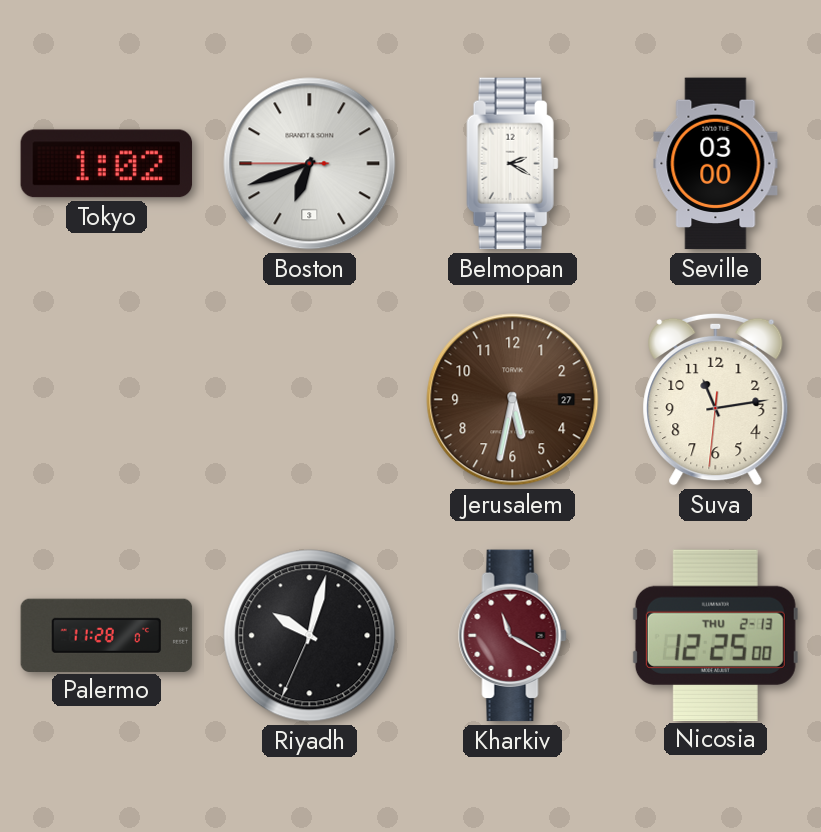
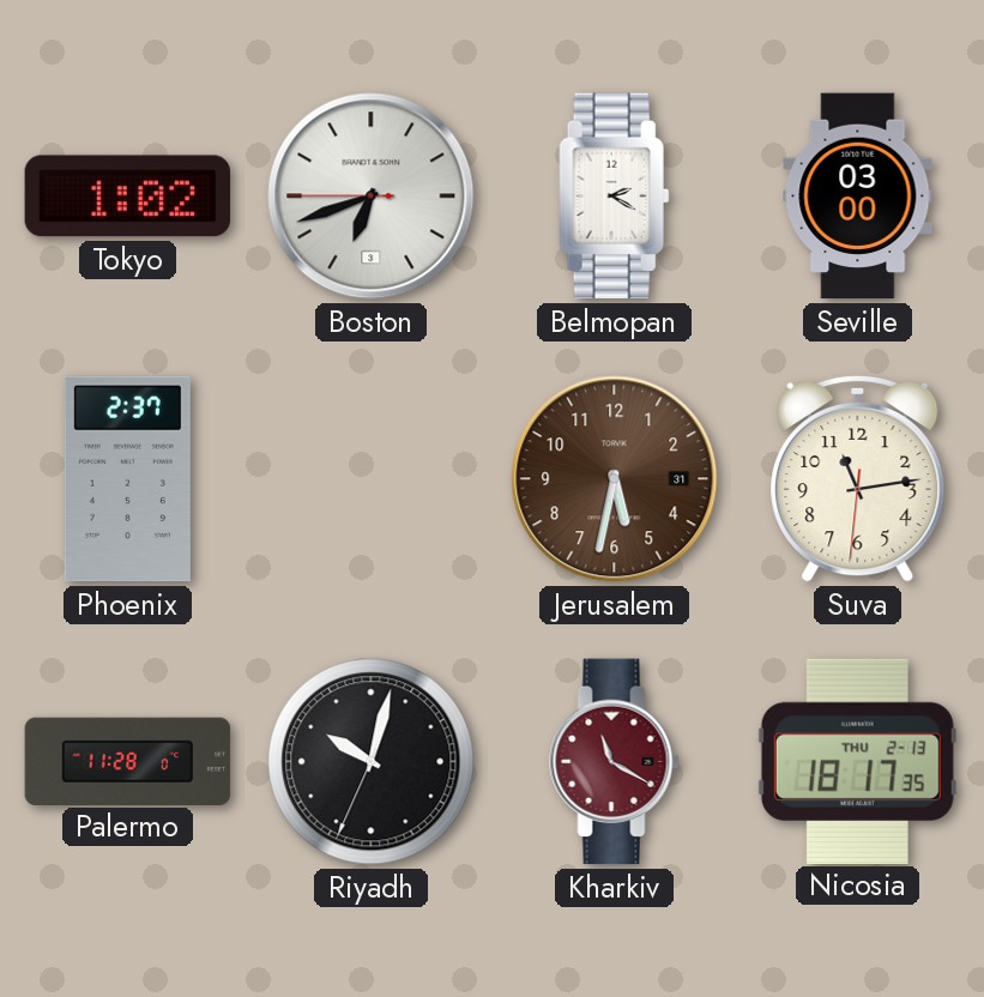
Phoenix: none -> 2:37 (127, 479)
Jerusalem date: 27 -> 31 (615, 479)
Nicosia: 12:25 -> 18:17 (857, 761)
